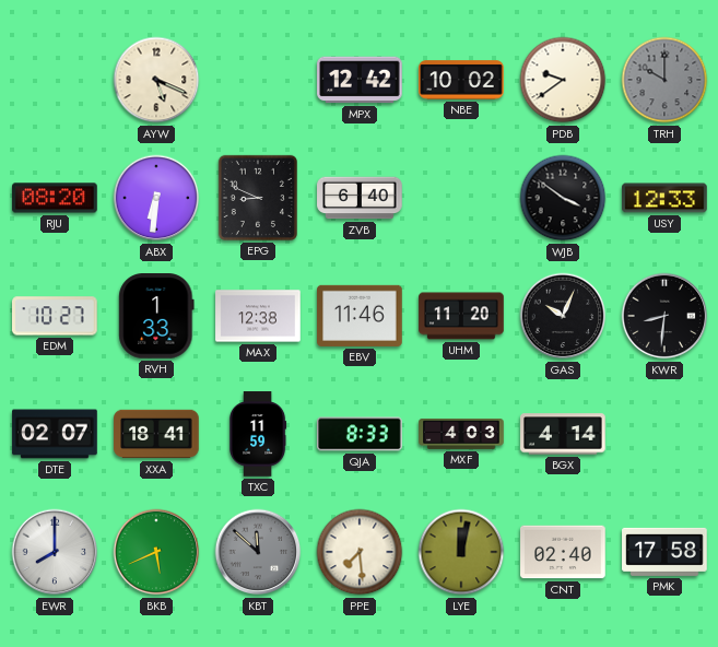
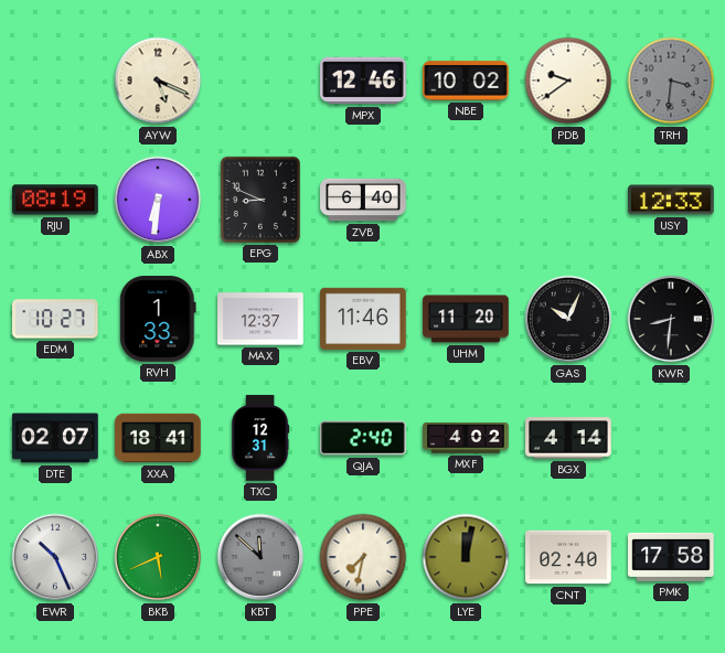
MPX: 12:42 -> 12:46 (363, 81)
TRH: 10:00 -> 3:31 (671, 81)
RJU: 08:20 -> 08:19 (55, 200)
WJB: 3:51 -> none (563, 198)
MAX: 12:38 -> 12:37 (260, 319)
TXC: 11:59 -> 12:31 (260, 438)
QJA: 8:33 -> 2:40 (363, 438)
MXF: 4:03 -> 4:02 (466, 438)
EWR: 8:00 -> 10:26 (55, 557)
PPE: 7:29 -> 7:32 (363, 557)
